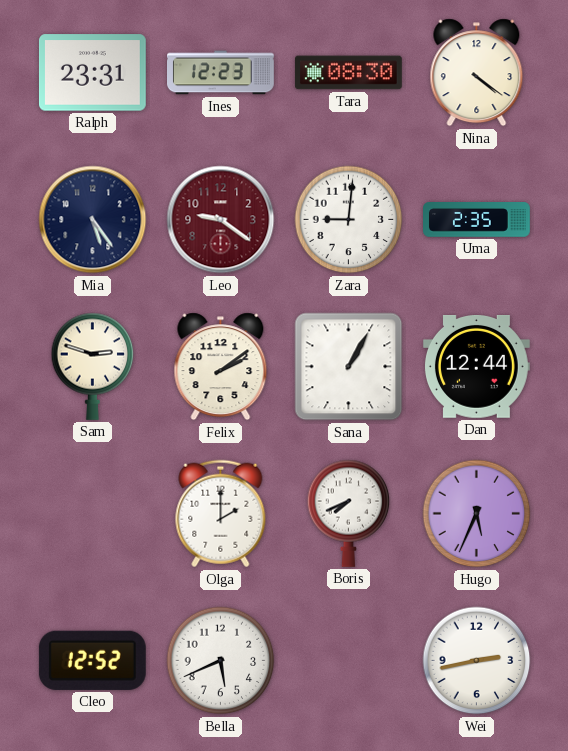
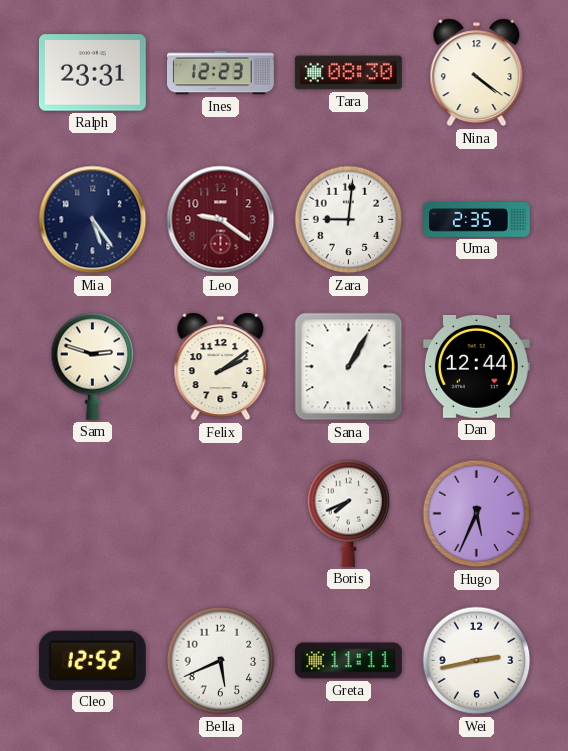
Olga: 2:00 -> none (221, 514)
Greta: none -> 11:11 (348, 661)
